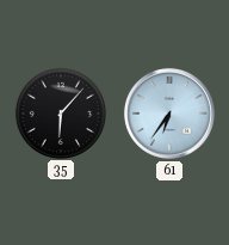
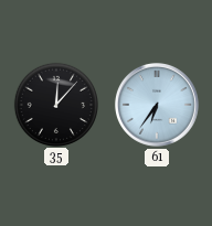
35: 6:07 -> 12:07 (55, 104)
